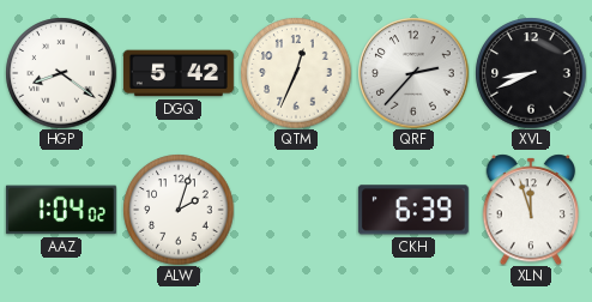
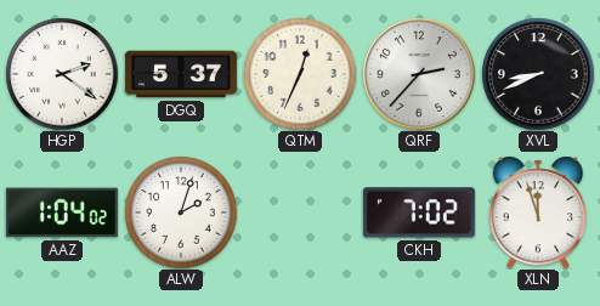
HGP: 8:21 -> 2:21 (62, 74)
DGQ: 5:42 -> 5:37 (181, 74)
CKH: 6:39 -> 7:02 (419, 212)
